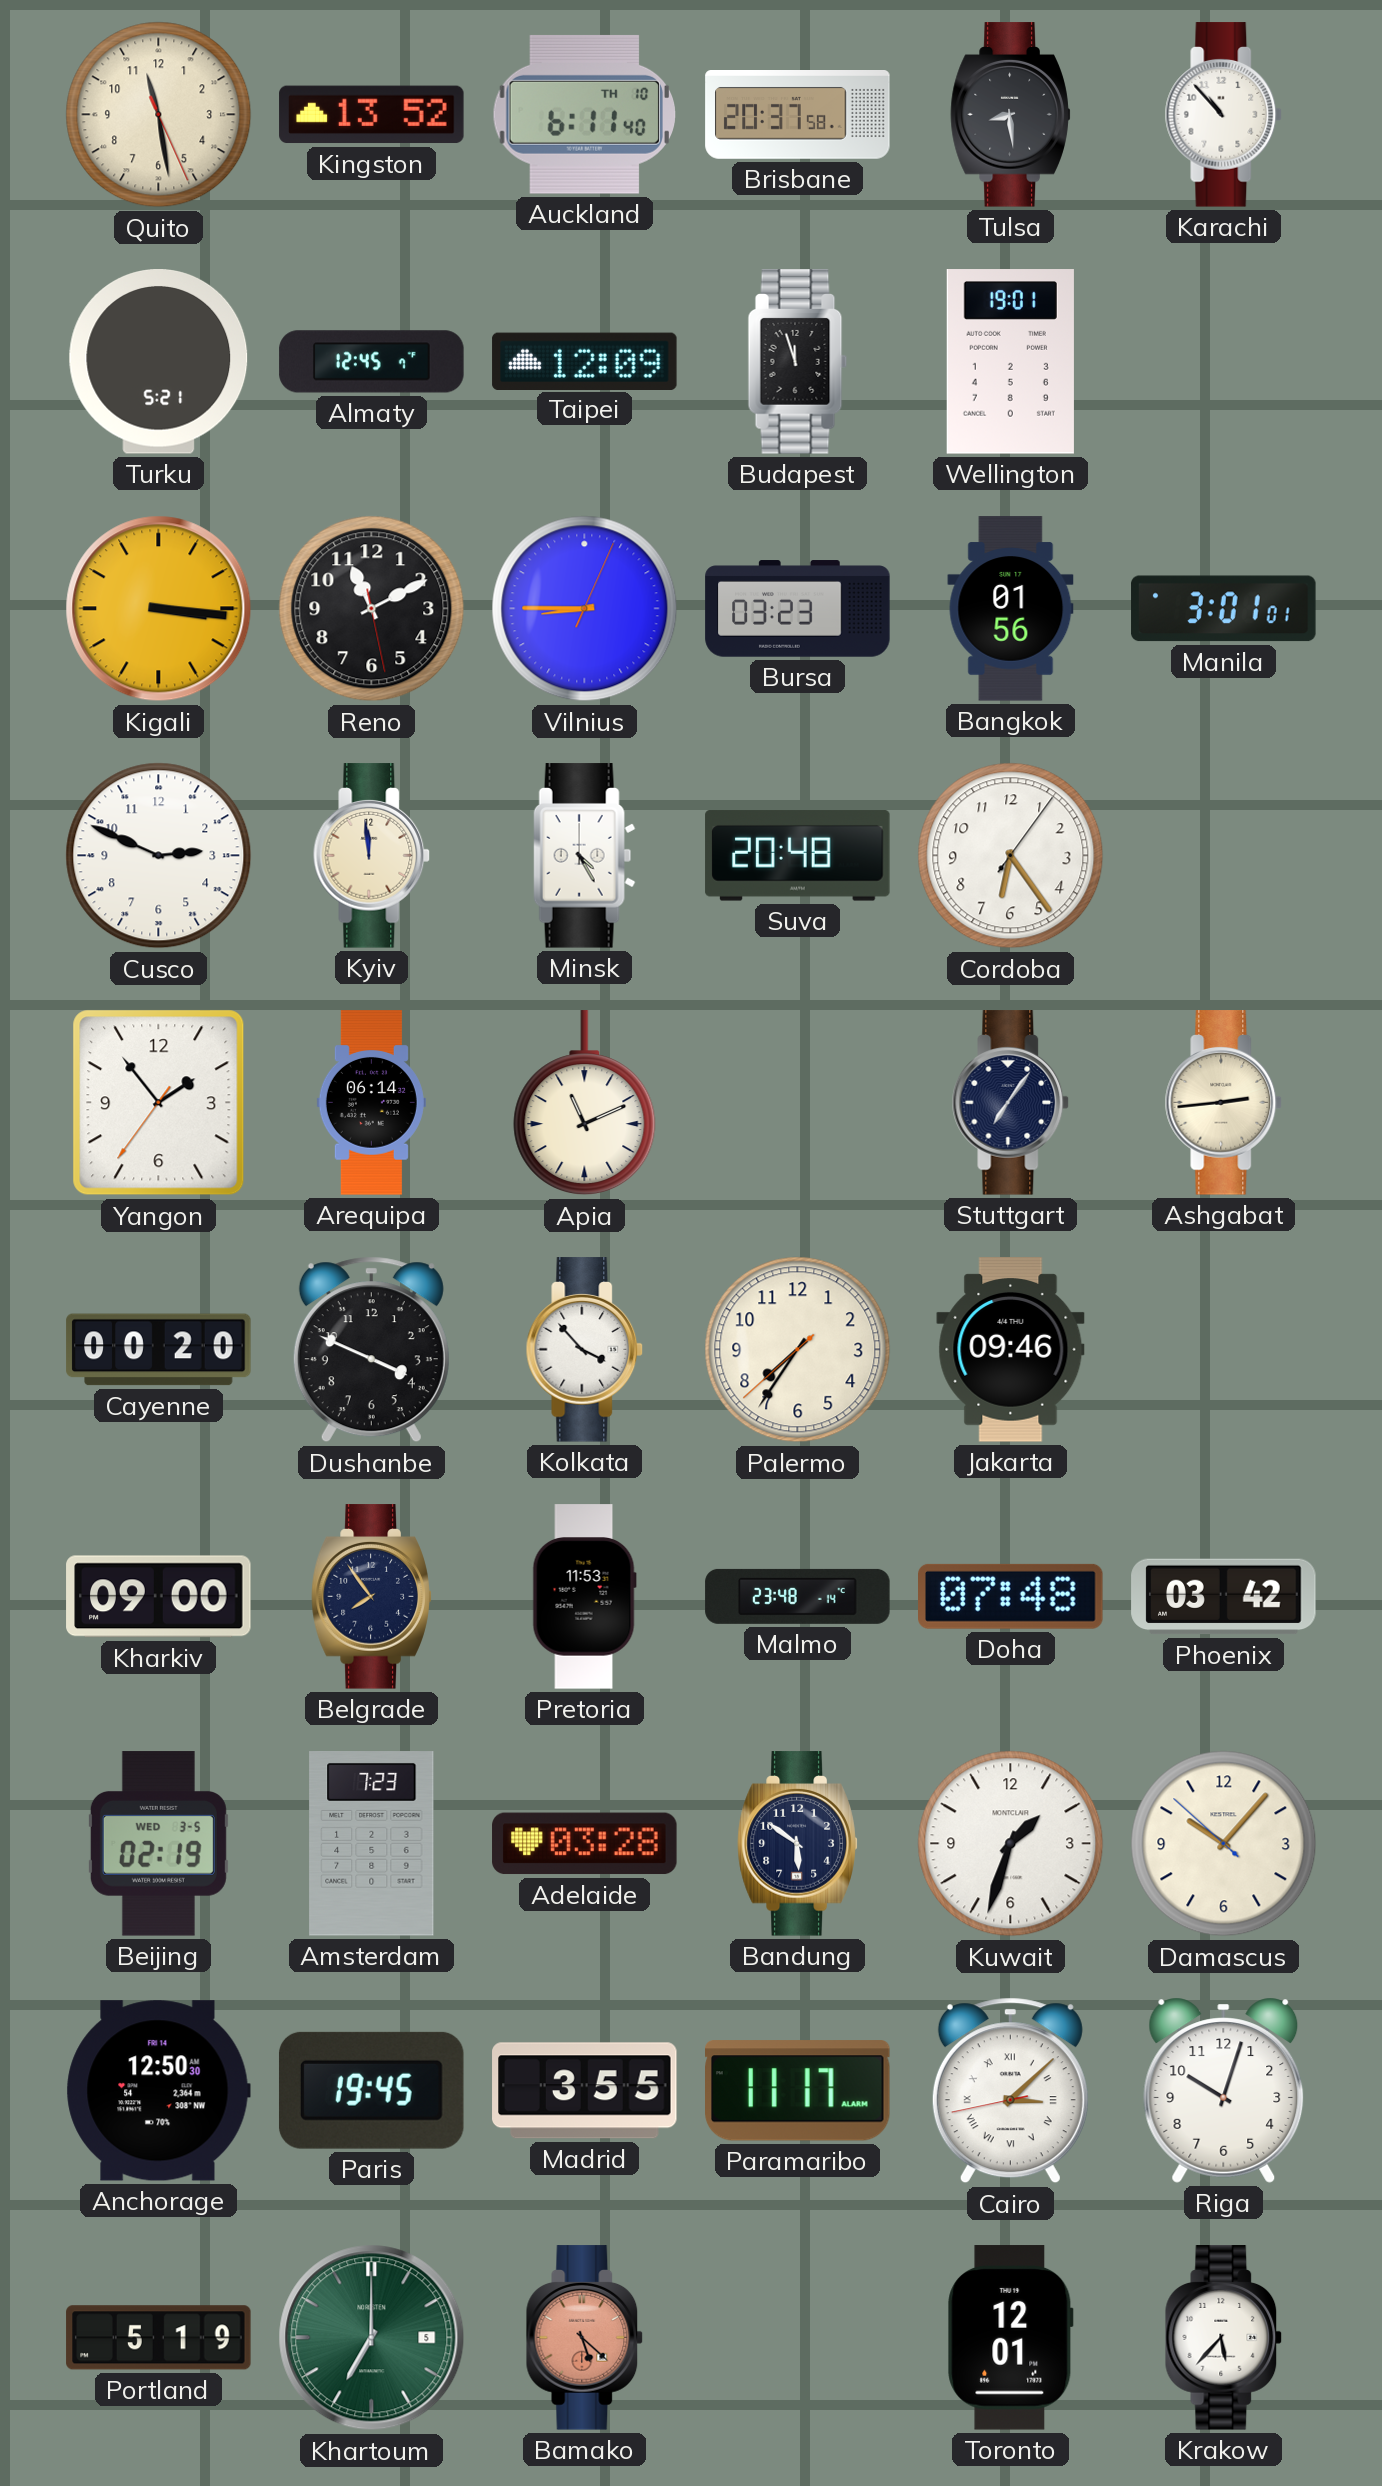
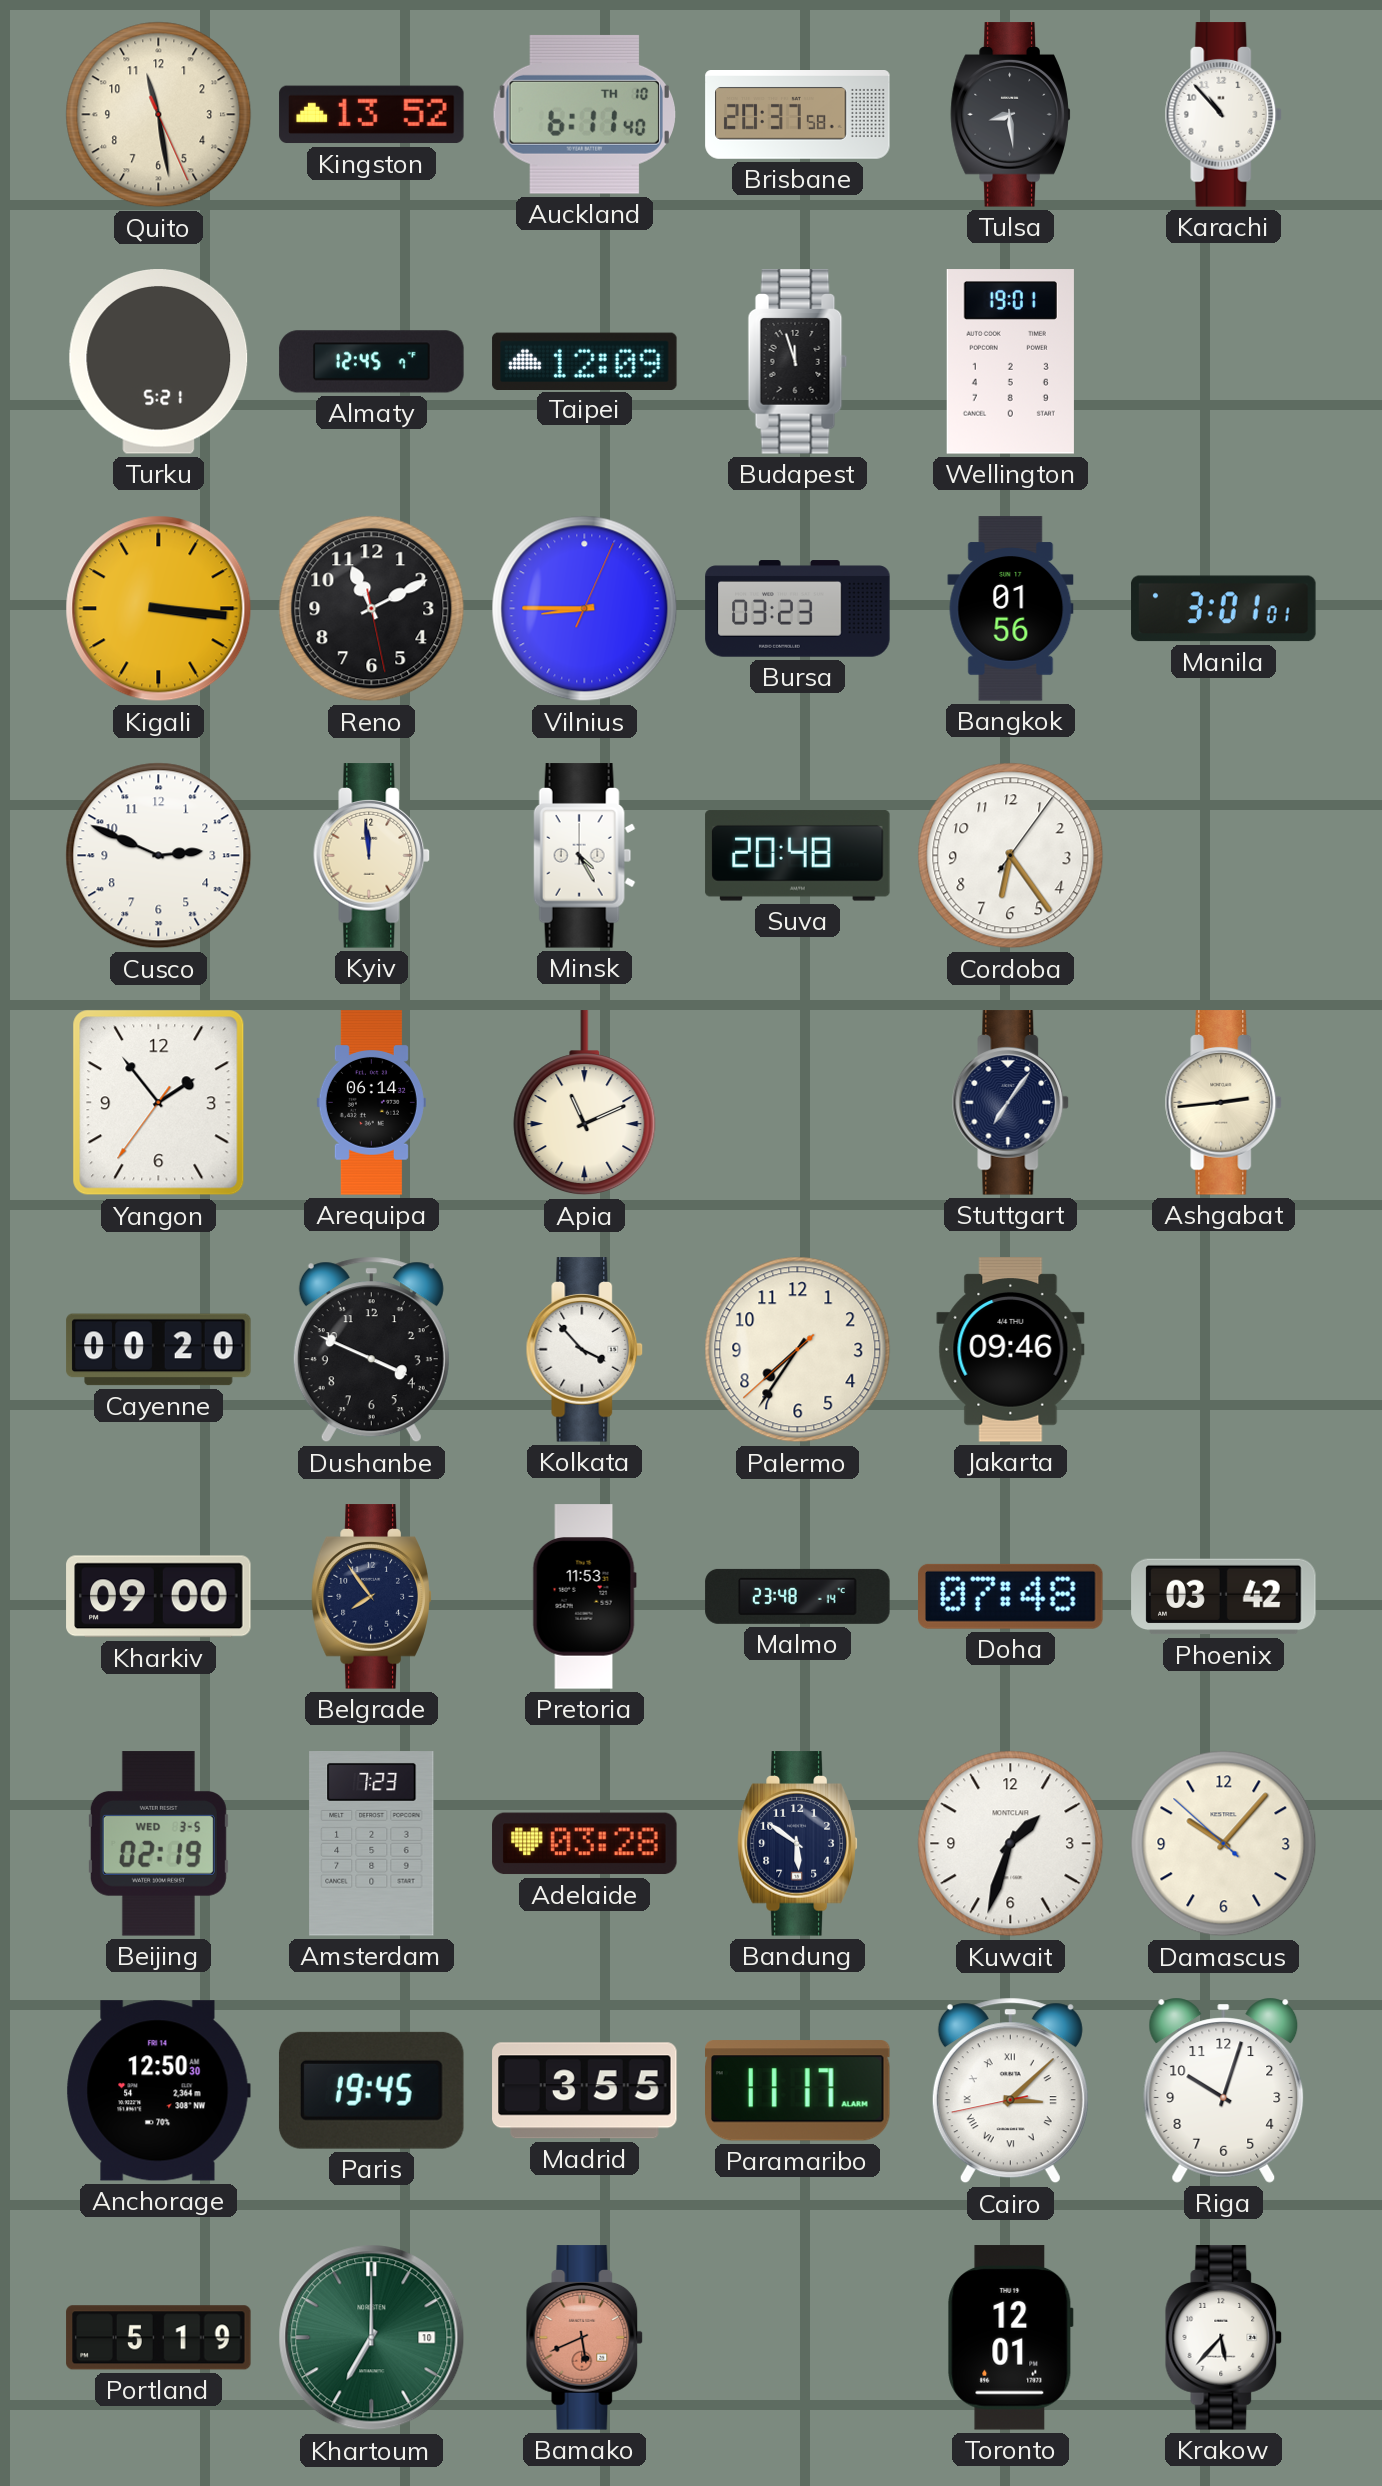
Khartoum date: 5 -> 10 (372, 2338)
Bamako: 5:22 -> 5:41 (585, 2338)
